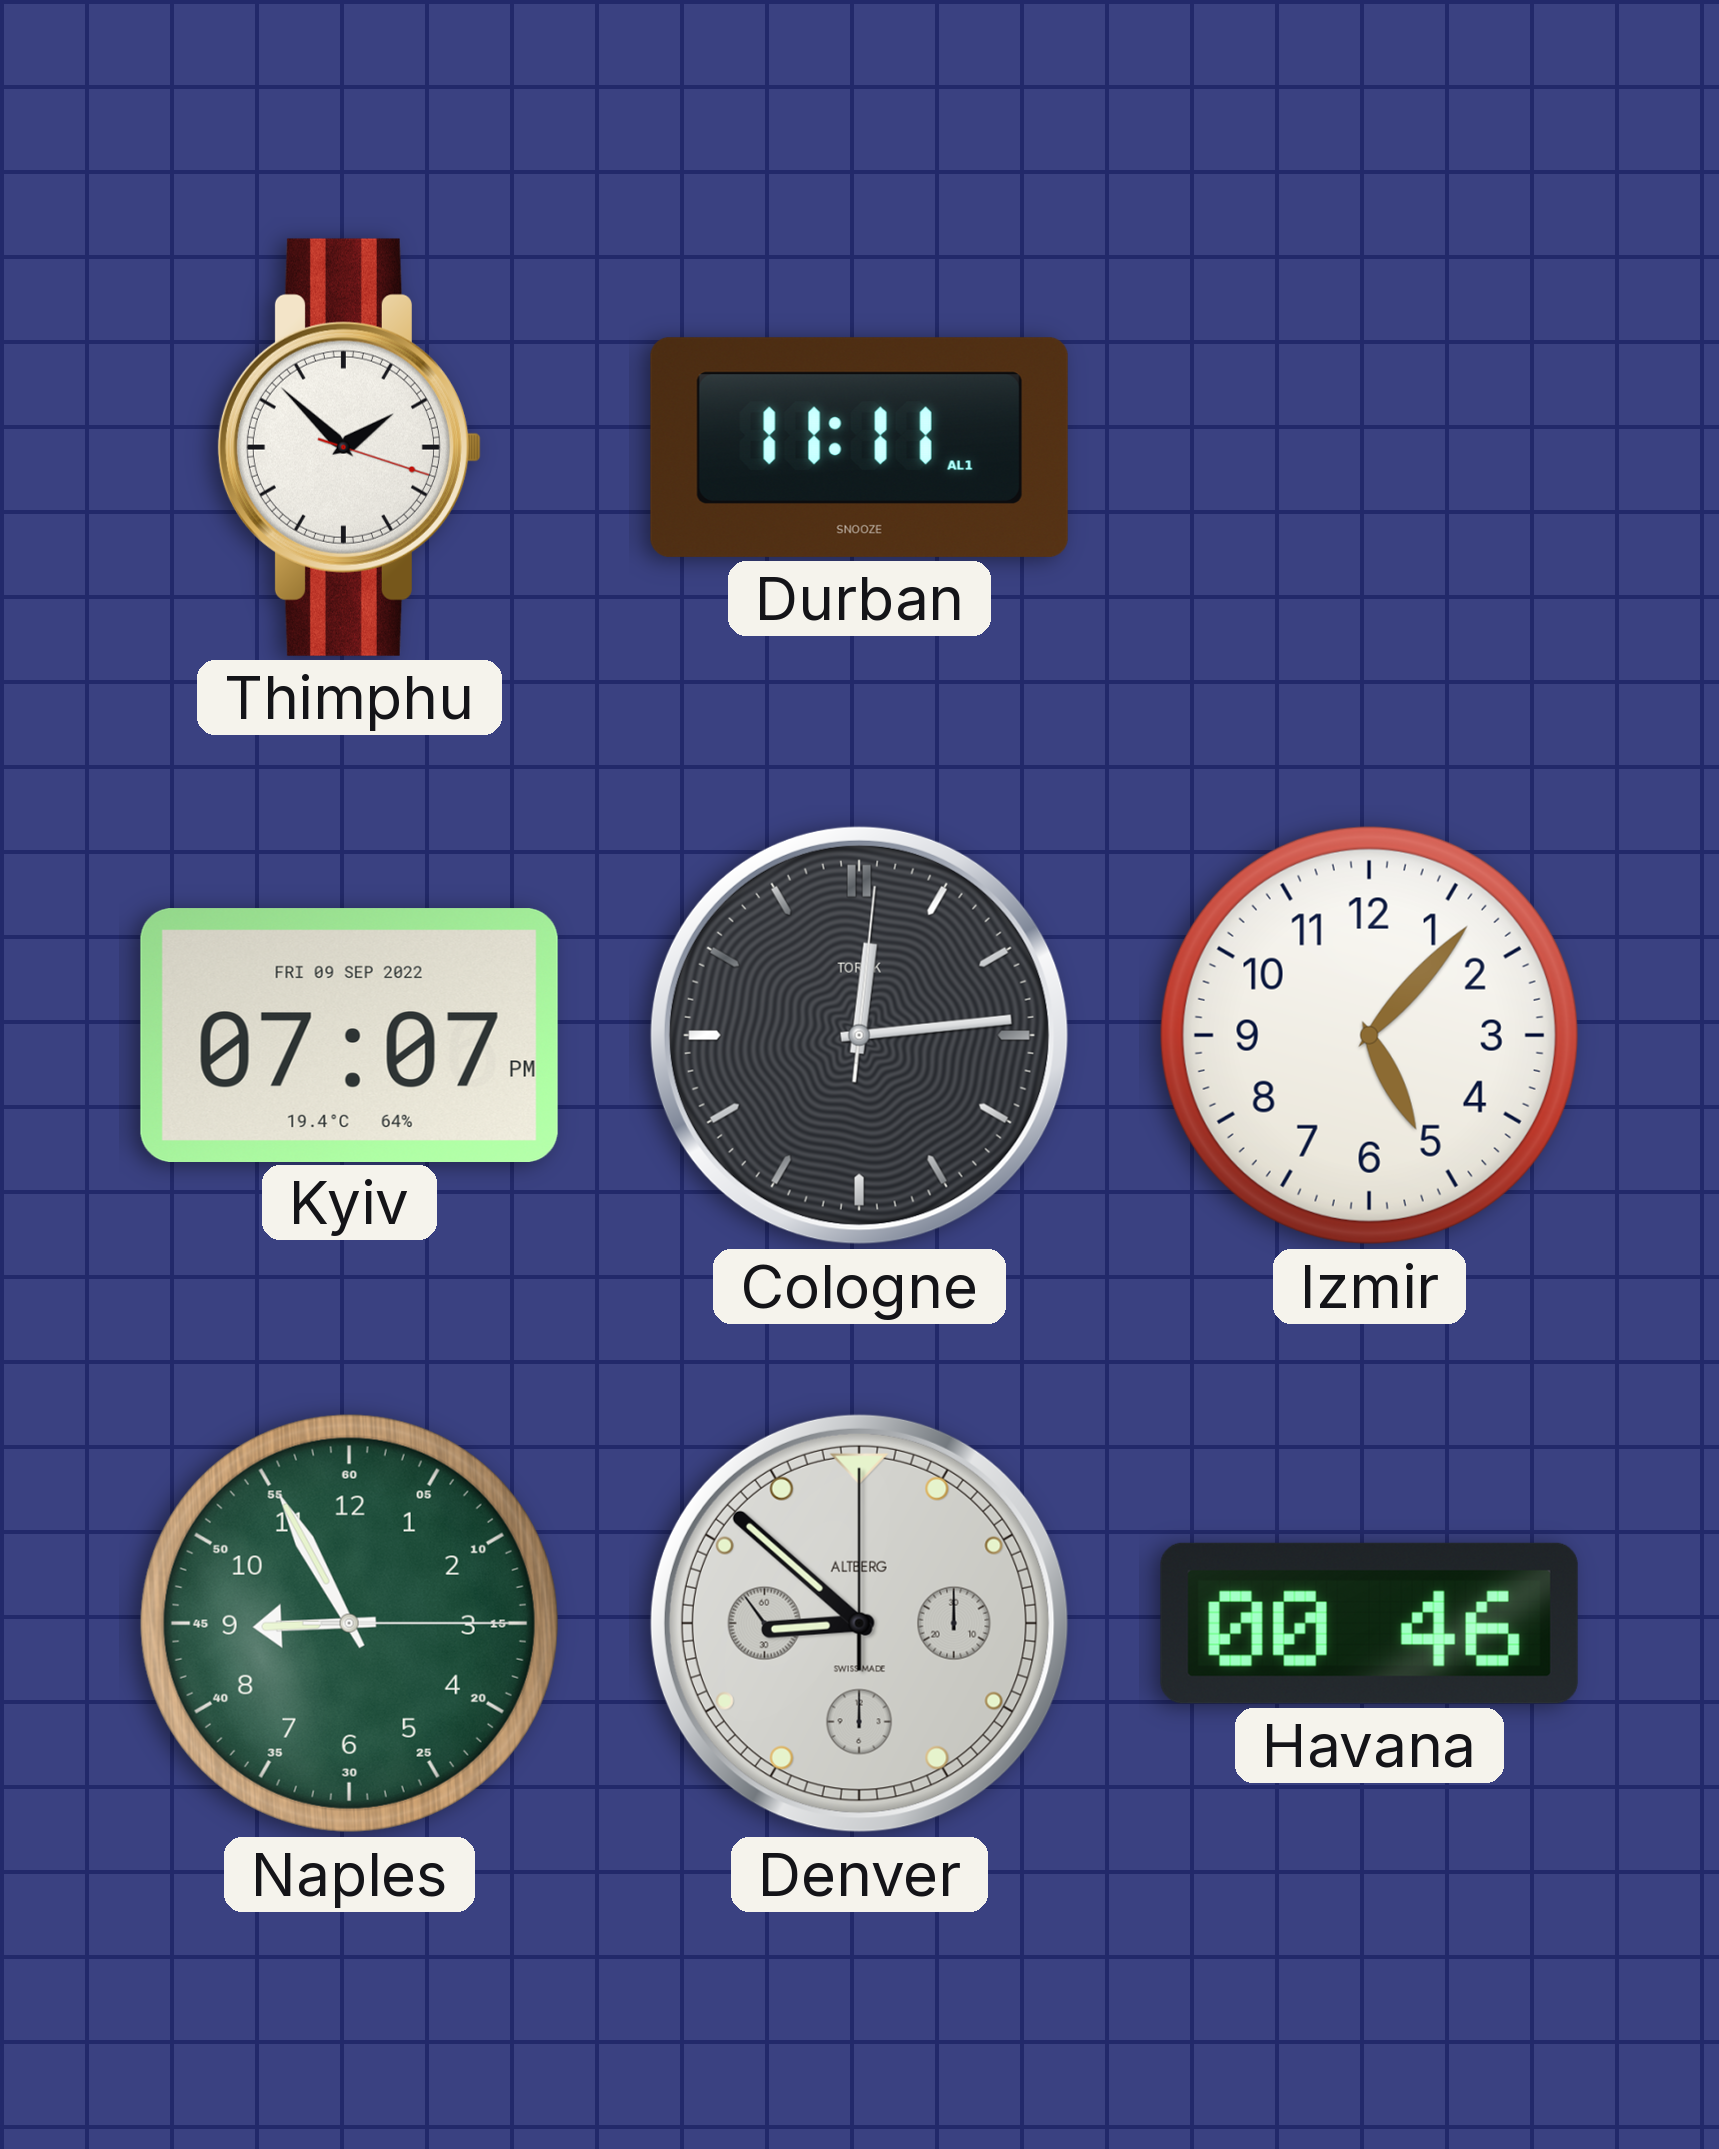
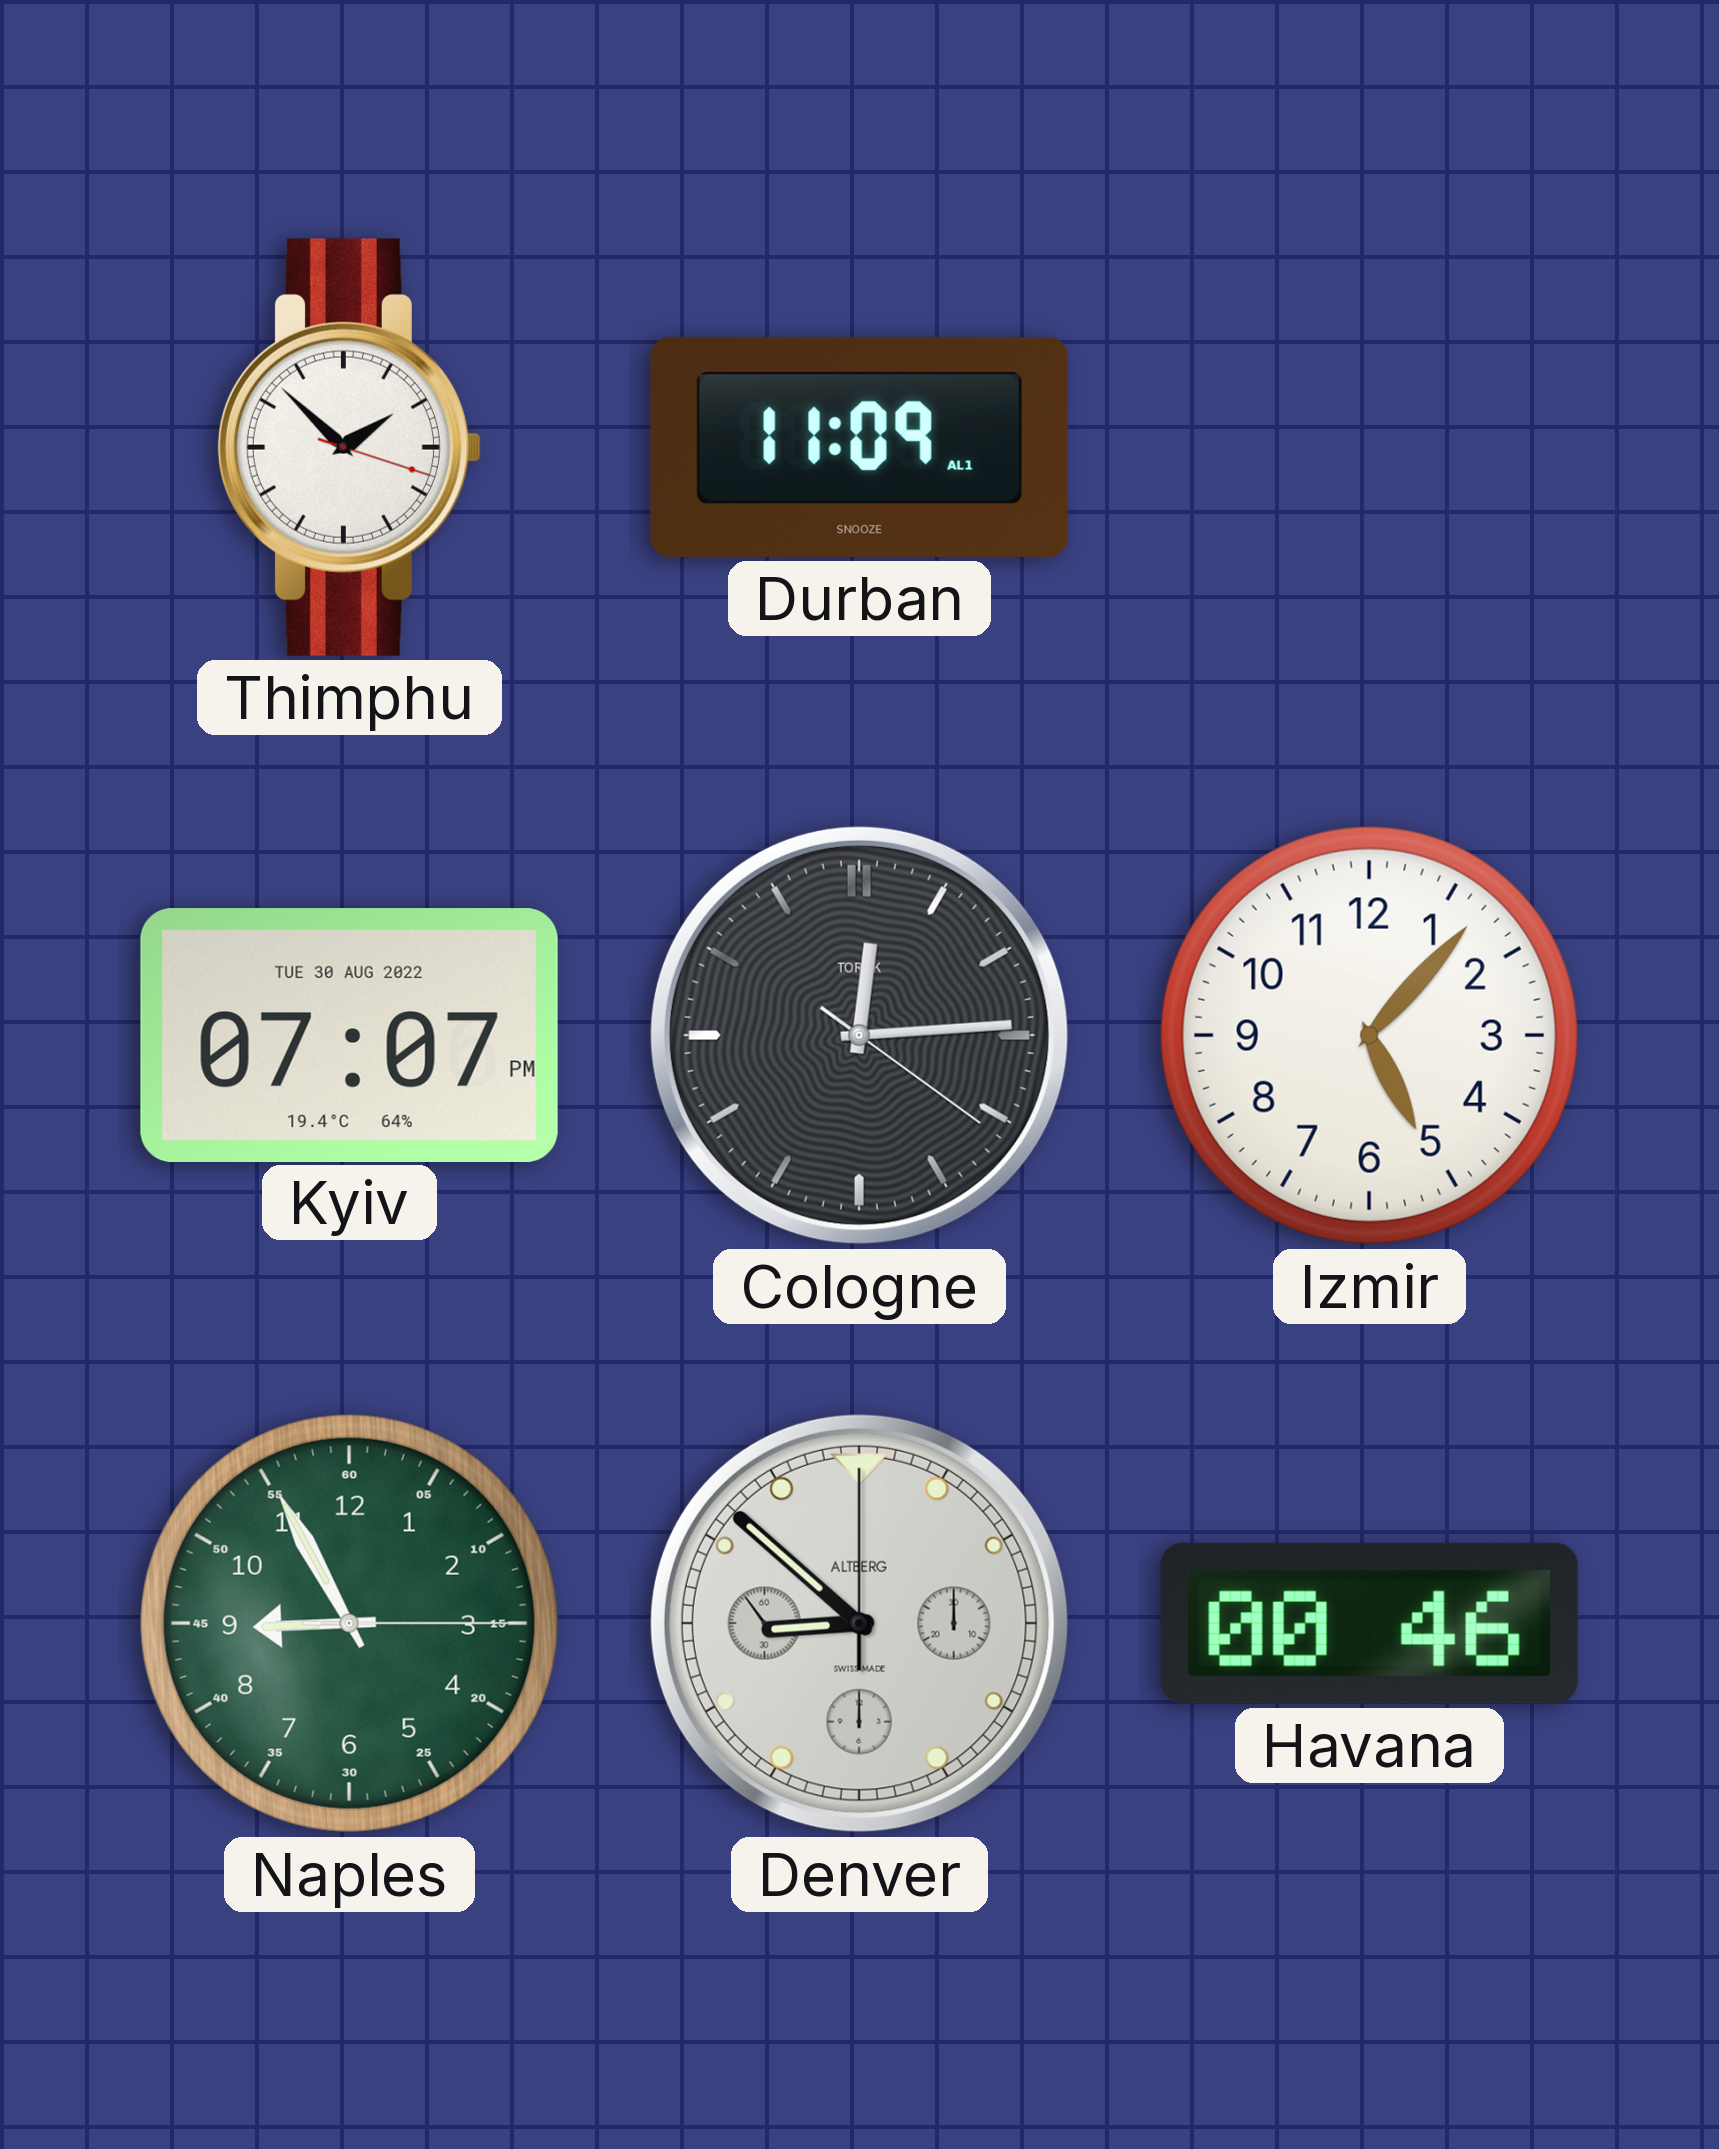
Durban: 11:11 -> 11:09 (859, 447)
Kyiv date: FRI 09 SEP 2022 -> TUE 30 AUG 2022 (349, 1035)
Cologne: 12:14:01 -> 12:14:21 (859, 1035)
